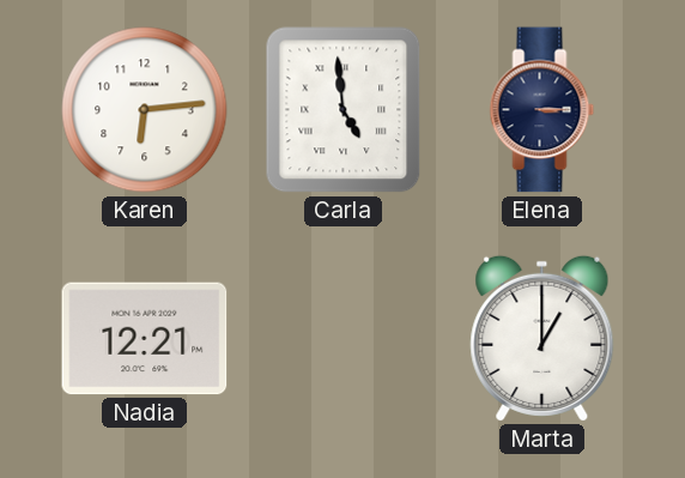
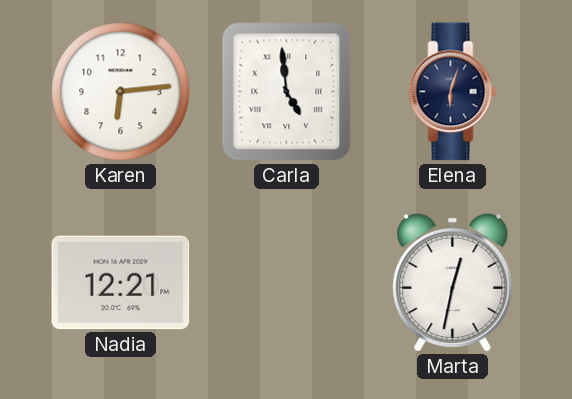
Elena: 3:15 -> 6:03 (453, 92)
Marta: 1:00 -> 12:32 (453, 282)
